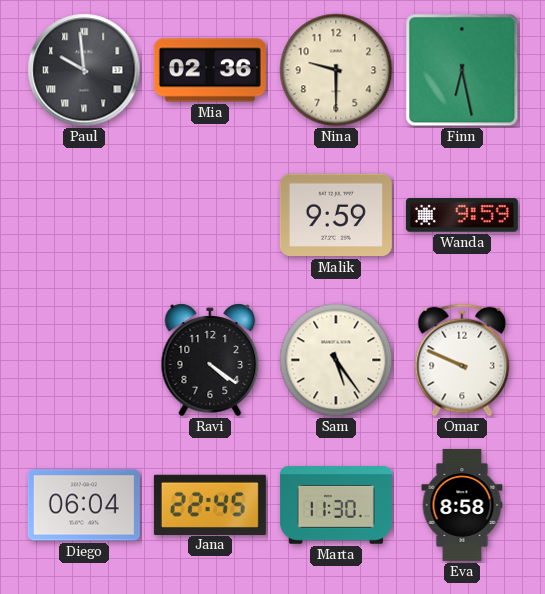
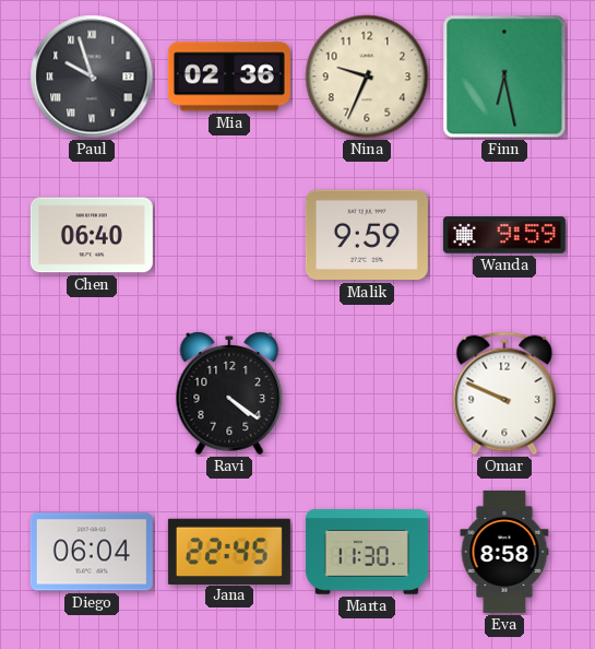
Paul: 9:59 -> 9:57 (92, 76)
Nina: 9:30 -> 9:34 (367, 76)
Chen: none -> 06:40 (92, 235)
Sam: 5:24 -> none (336, 360)
